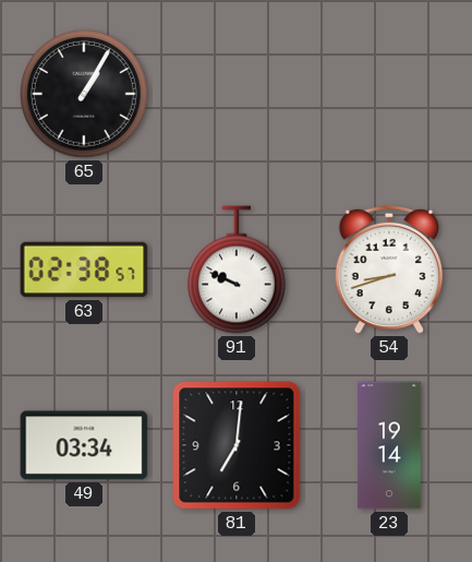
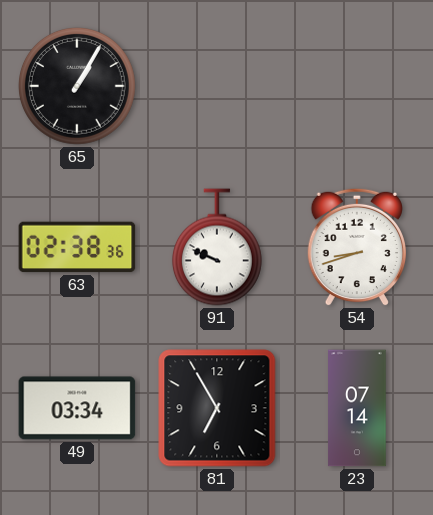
63: 02:38:57 -> 02:38:36 (77, 247)
81: 7:01 -> 6:55 (217, 408)
23: 19:14 -> 07:14 (357, 408)
